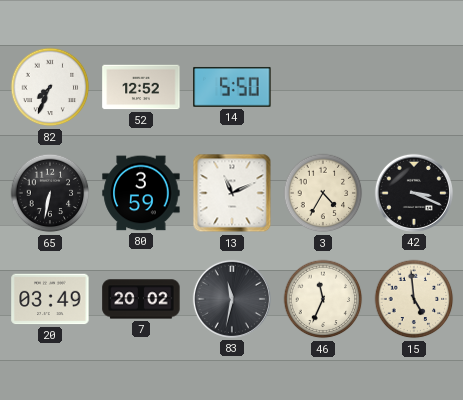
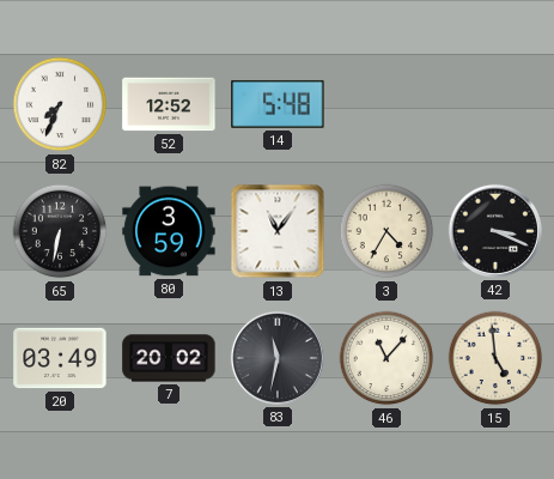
14: 5:50 -> 5:48 (278, 104)
13: 11:11 -> 11:06 (278, 231)
46: 11:34 -> 11:07 (386, 358)
